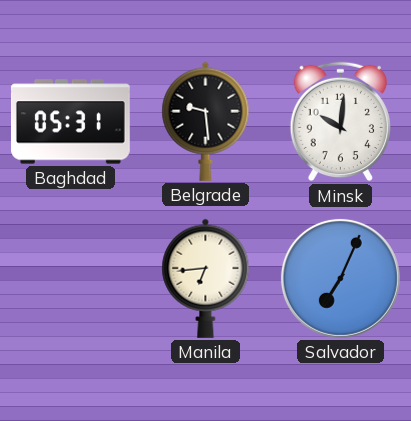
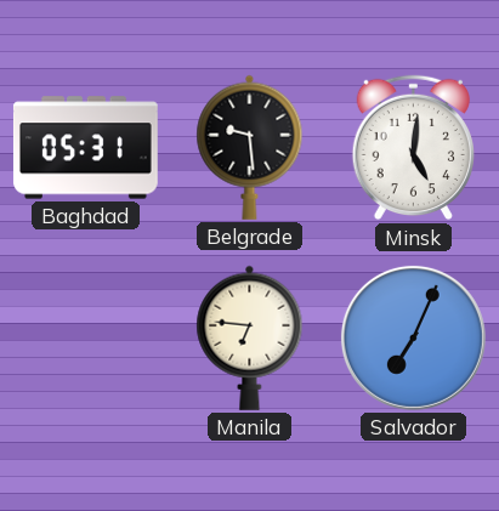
Minsk: 10:01 -> 5:01 (413, 148)
Manila: 6:44 -> 6:46 (250, 337)
